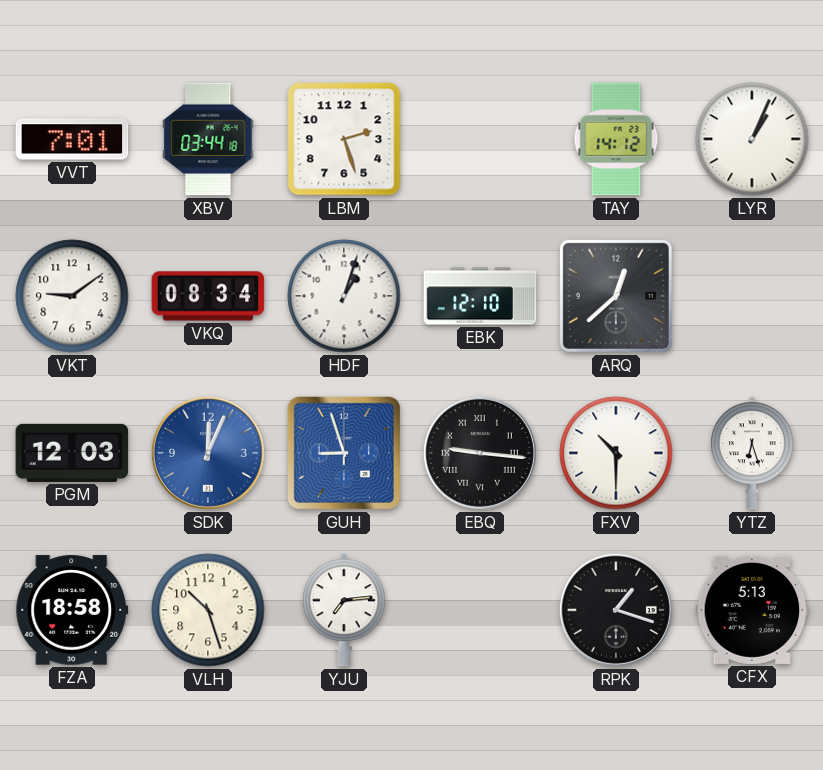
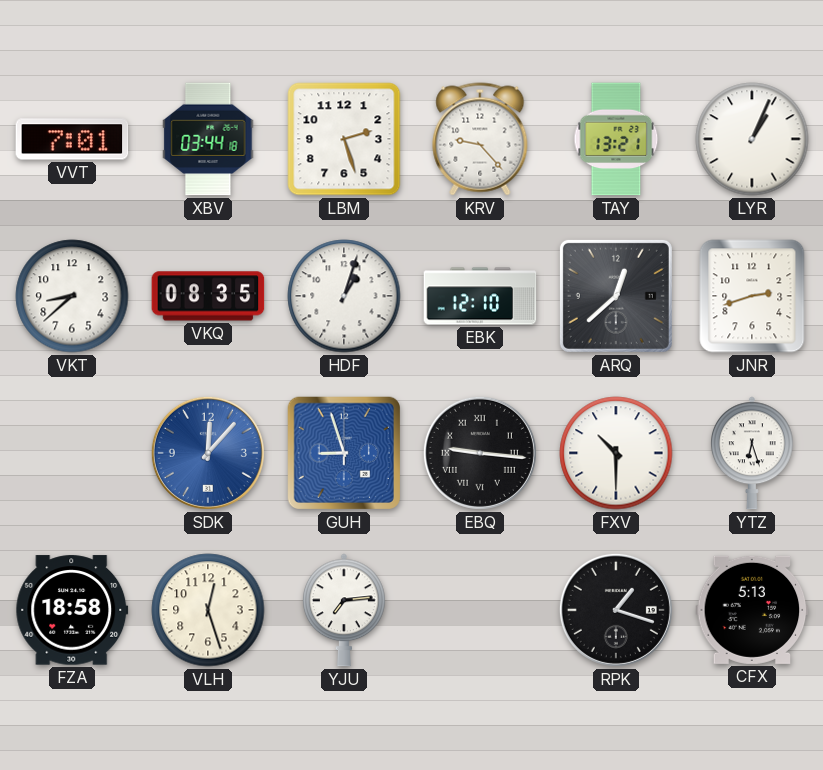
KRV: none -> 9:23 (480, 139)
TAY: 14:12 -> 13:21 (616, 139)
VKT: 9:09 -> 8:38 (72, 296)
VKQ: 08:34 -> 08:35 (208, 296)
JNR: none -> 2:42 (752, 296)
PGM: 12:03 -> none (72, 453)
SDK: 12:04 -> 12:07 (208, 453)
VLH: 10:27 -> 12:27 (208, 610)
